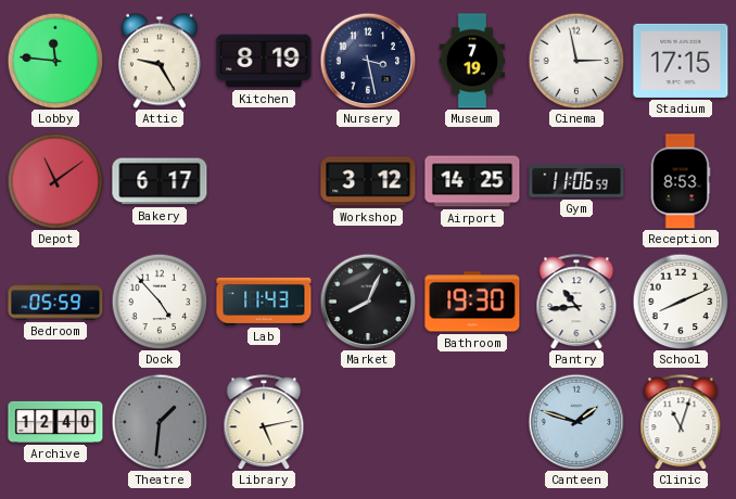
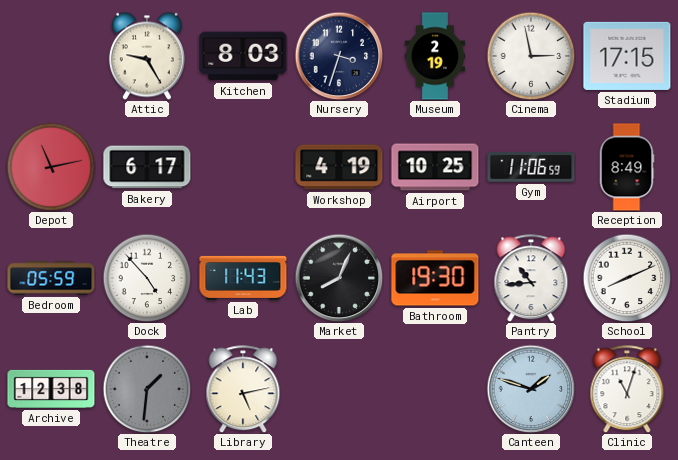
Lobby: 11:46 -> none (55, 61)
Kitchen: 8:19 -> 8:03 (243, 56)
Nursery: 3:28 -> 3:33 (339, 56)
Museum: 7:19 -> 2:19 (435, 56)
Depot: 11:09 -> 11:13 (51, 167)
Workshop: 3:12 -> 4:19 (339, 167)
Airport: 14:25 -> 10:25 (435, 167)
Reception: 8:53 -> 8:49 (627, 167)
Archive: 12:40 -> 12:38 (51, 389)
